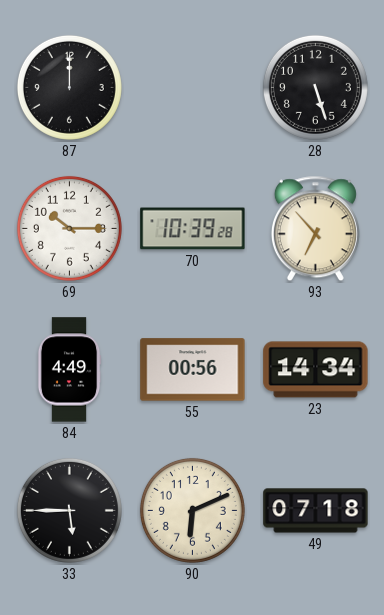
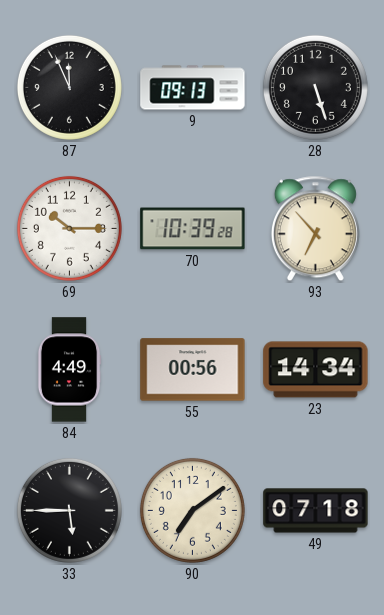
87: 12:00 -> 11:56 (69, 87)
9: none -> 09:13 (193, 88)
90: 6:11 -> 7:09 (192, 510)
